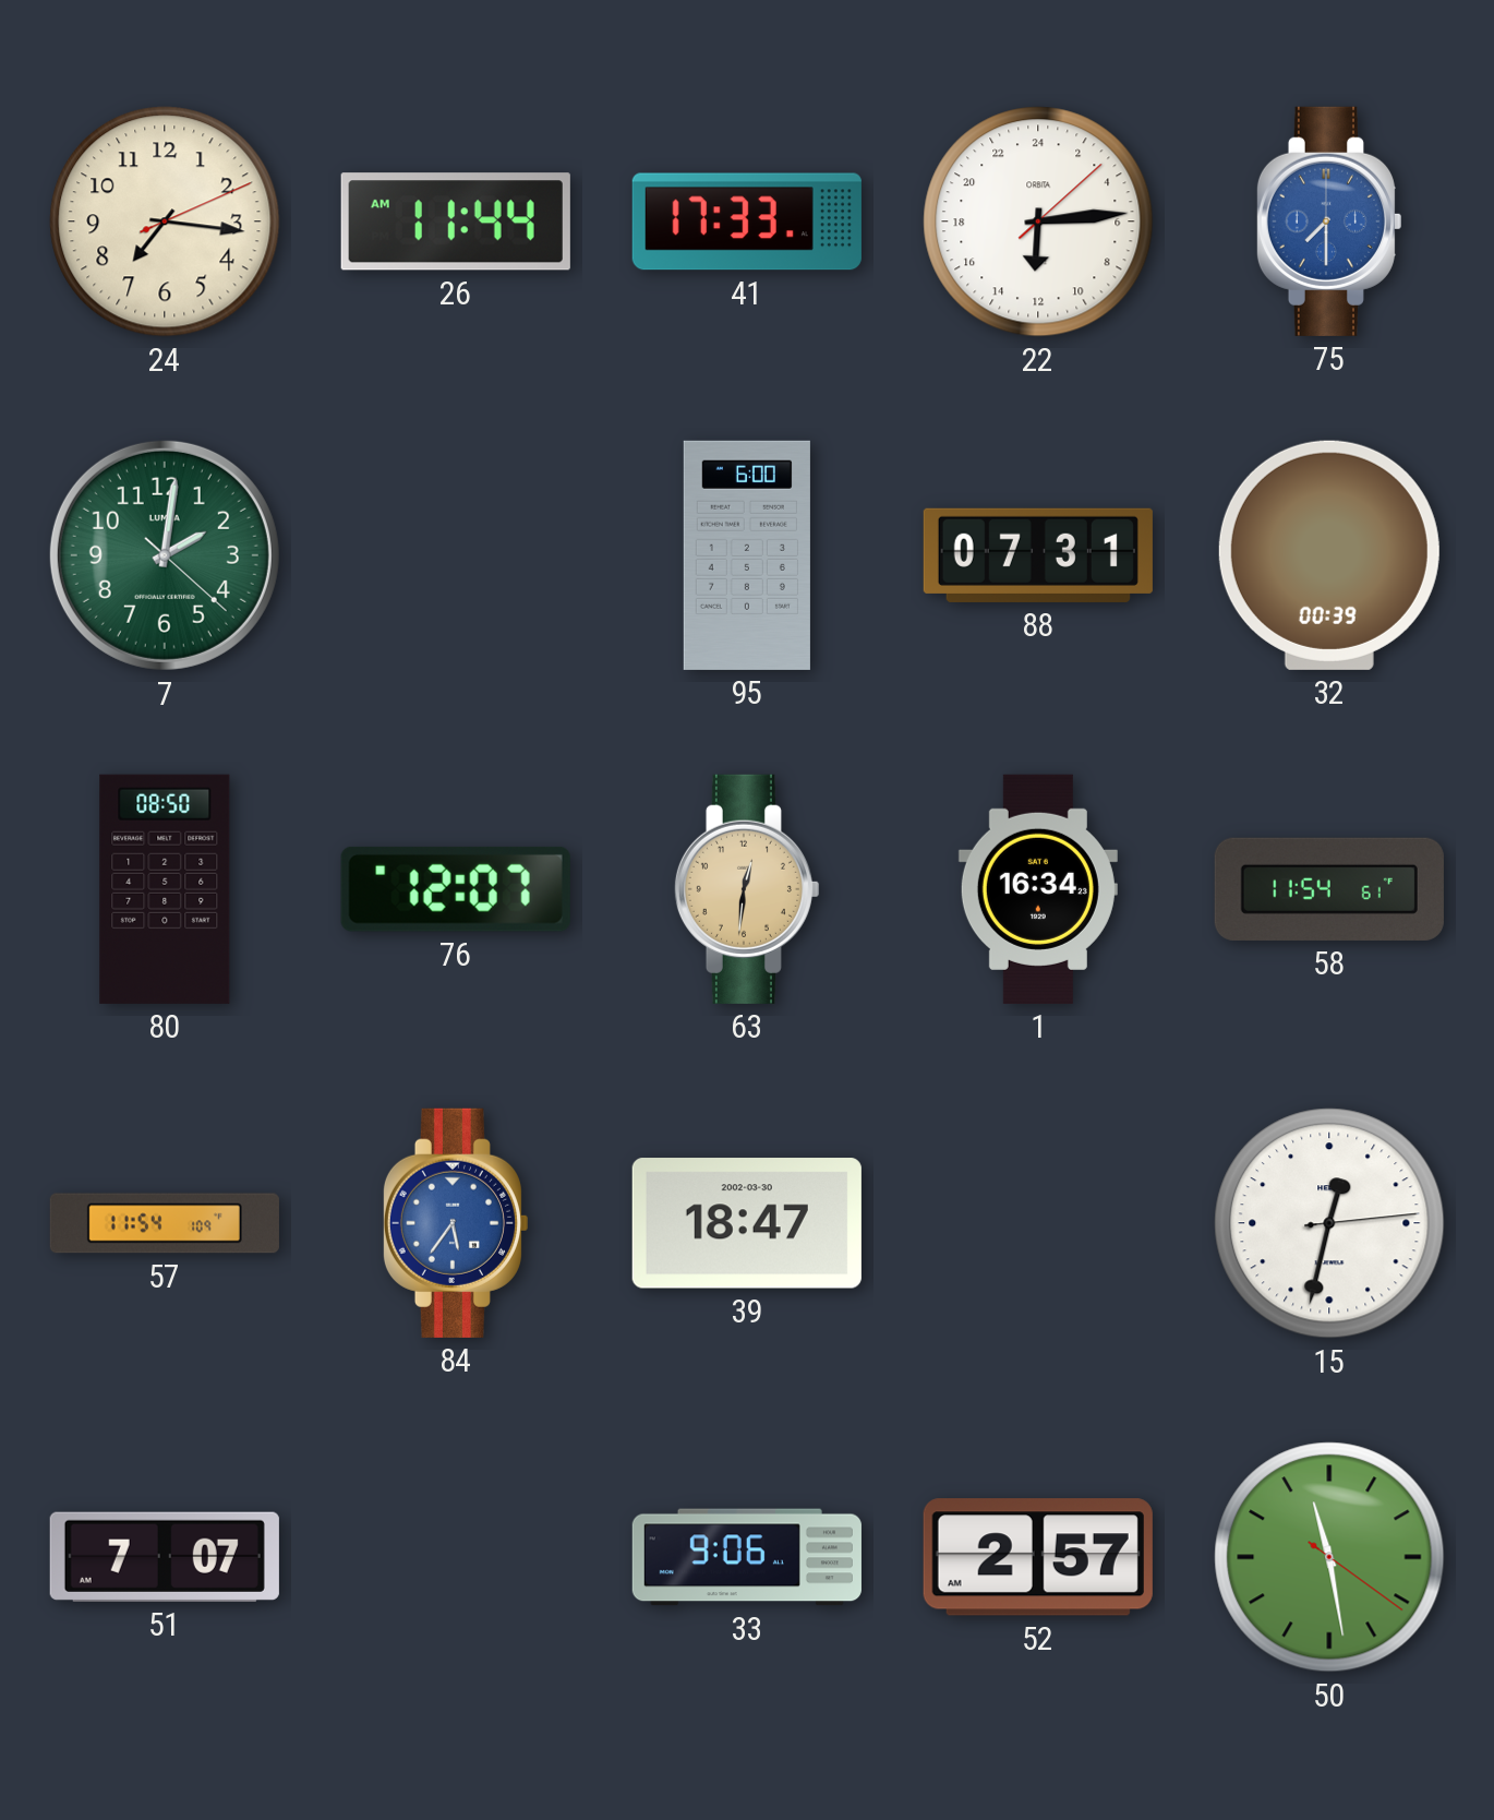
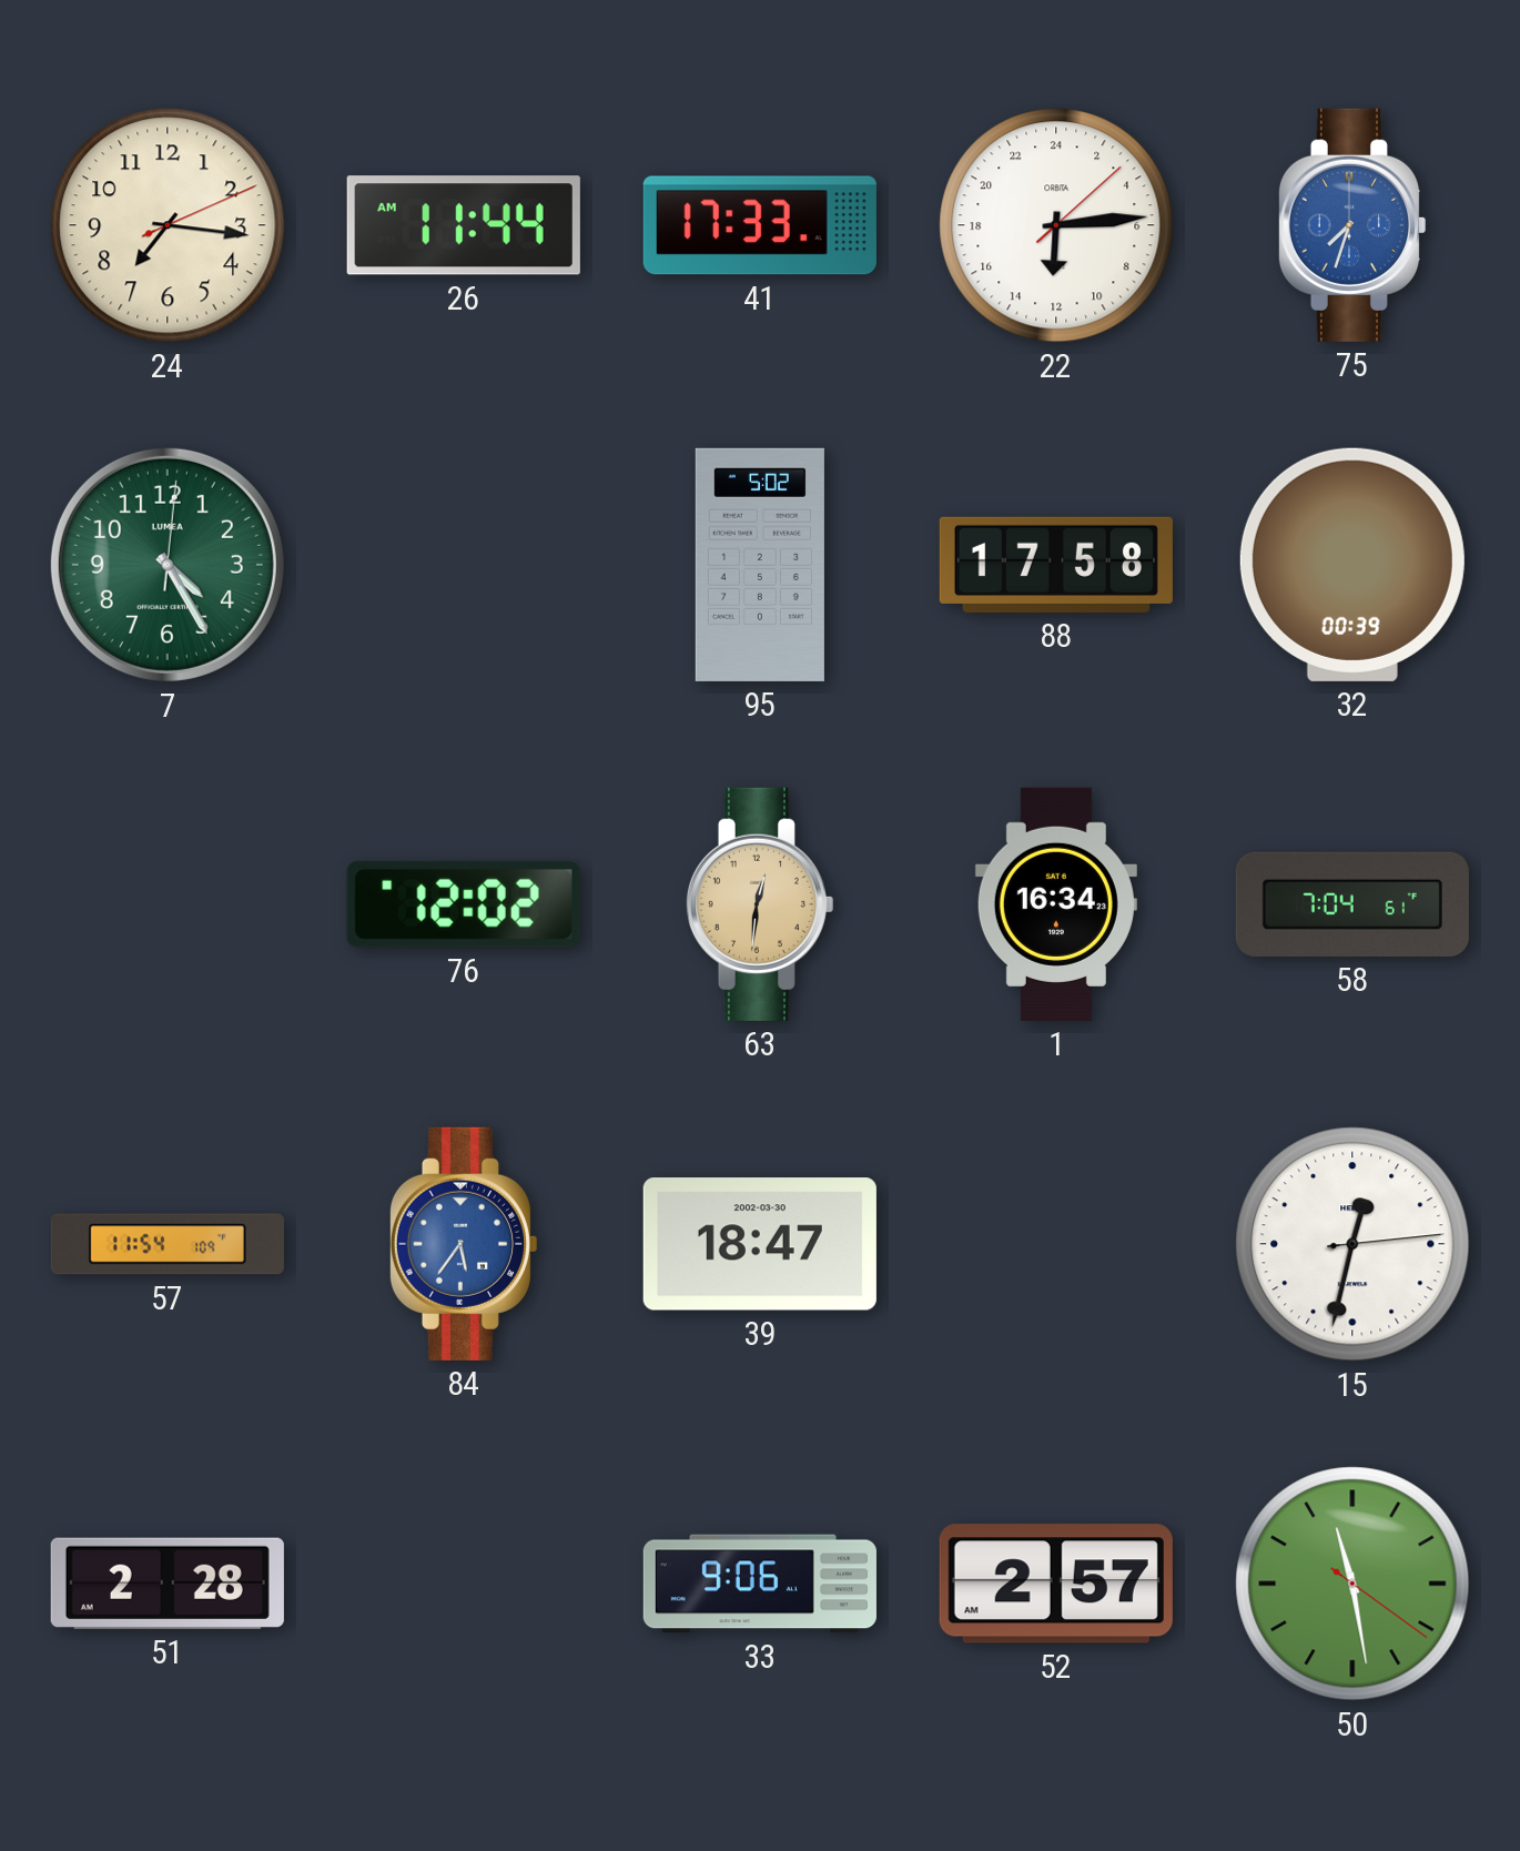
75: 7:30 -> 7:33 (1351, 225)
7: 2:01 -> 4:25 (168, 565)
95: 6:00 -> 5:02 (760, 565)
88: 07:31 -> 17:58 (1056, 565)
80: 08:50 -> none (165, 889)
76: 12:07 -> 12:02 (464, 904)
58: 11:54 -> 7:04 (1352, 904)
51: 7:07 -> 2:28 (168, 1584)
